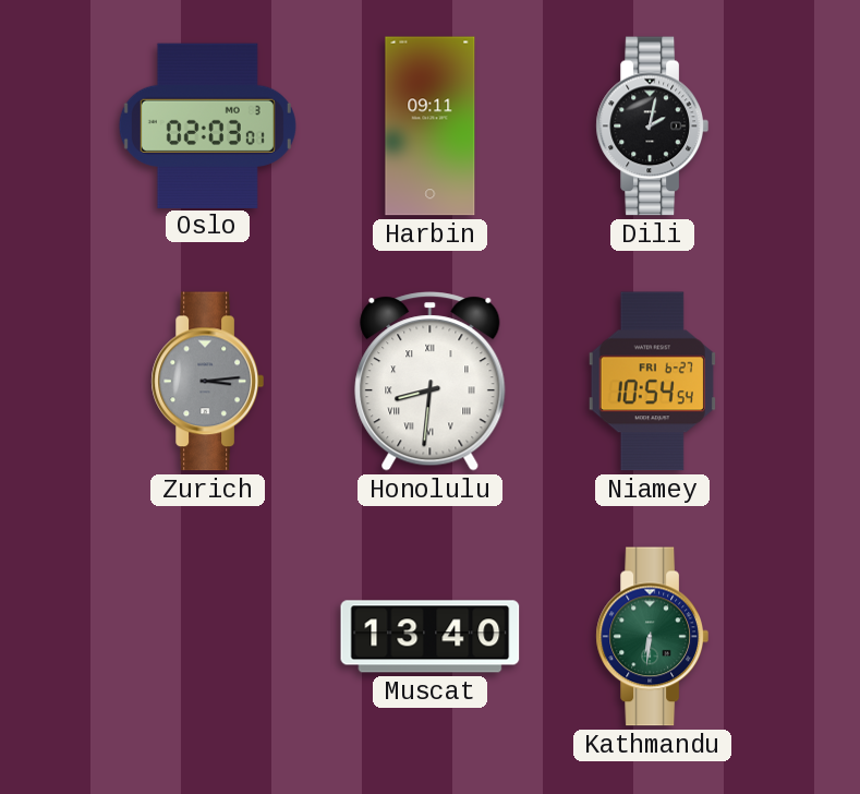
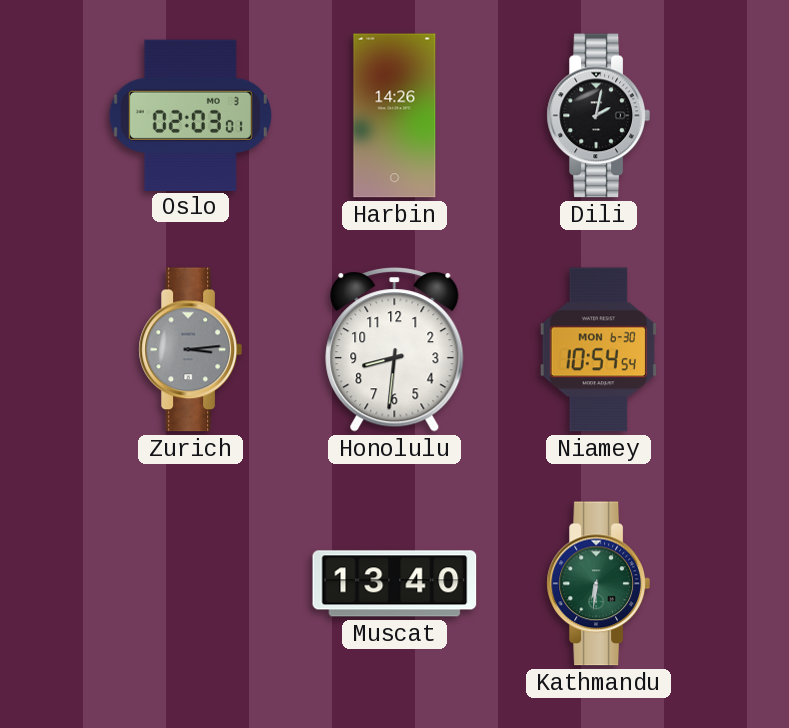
Harbin: 09:11 -> 14:26 (395, 116)
Honolulu numerals: Roman -> Arabic (395, 350)
Niamey date: FRI 6-27 -> MON 6-30 (598, 350)
